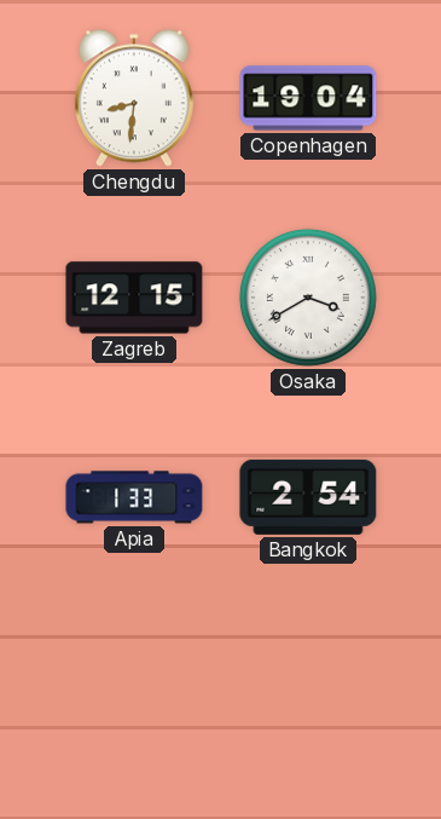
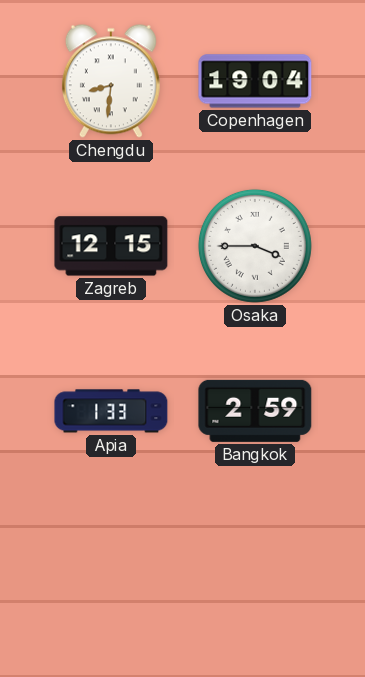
Osaka: 3:40 -> 3:45 (255, 246)
Bangkok: 2:54 -> 2:59 (255, 411)
